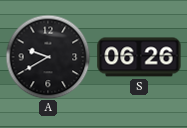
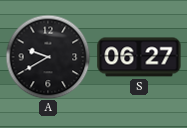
S: 06:26 -> 06:27 (139, 57)
